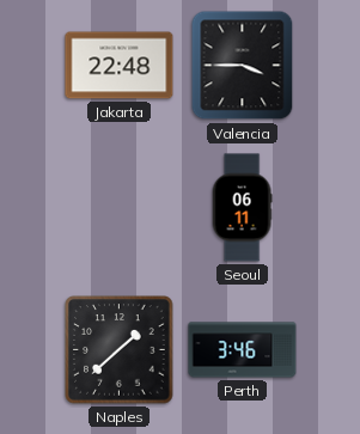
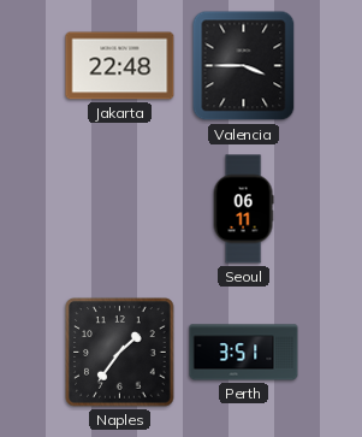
Naples: 1:38 -> 1:36 (120, 353)
Perth: 3:46 -> 3:51 (244, 353)
